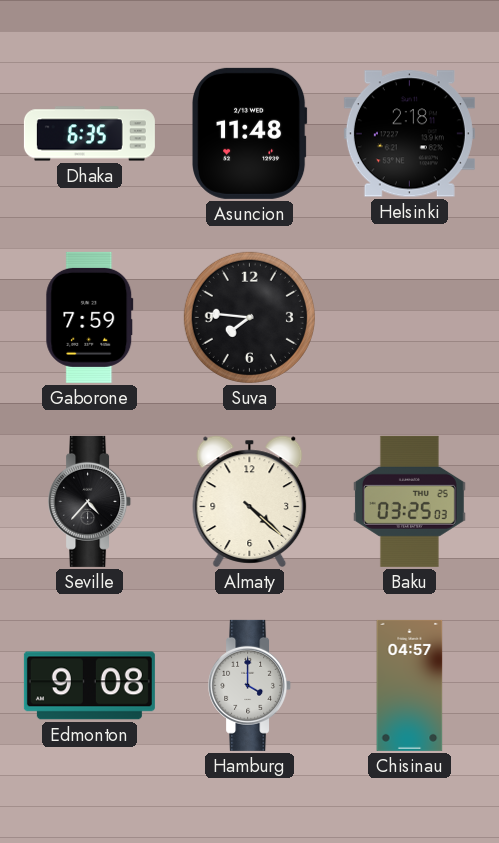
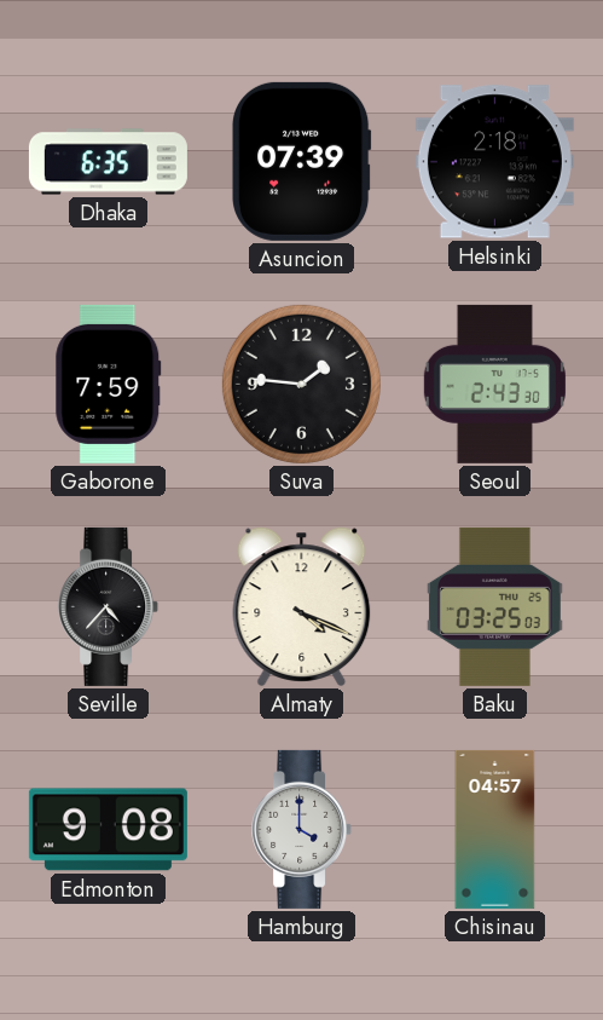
Asuncion: 11:48 -> 07:39 (302, 161)
Suva: 7:46 -> 1:46 (301, 384)
Seoul: none -> 2:43 (494, 384)
Almaty: 4:22 -> 4:19 (302, 606)
